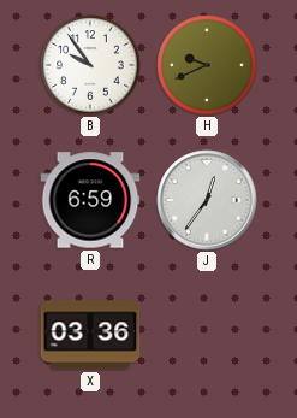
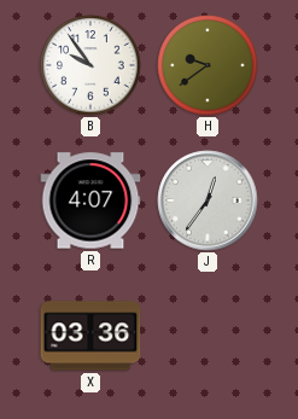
H: 9:41 -> 9:39 (208, 65)
R: 6:59 -> 4:07 (90, 200)
